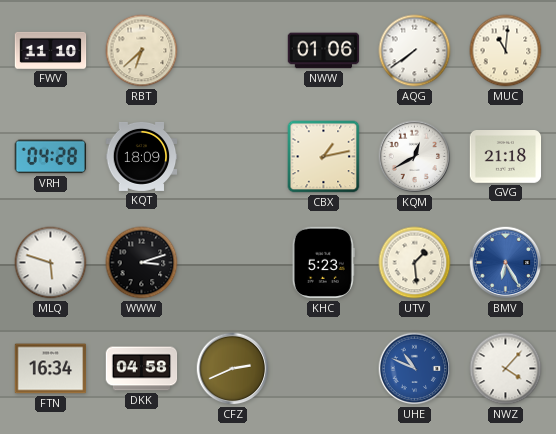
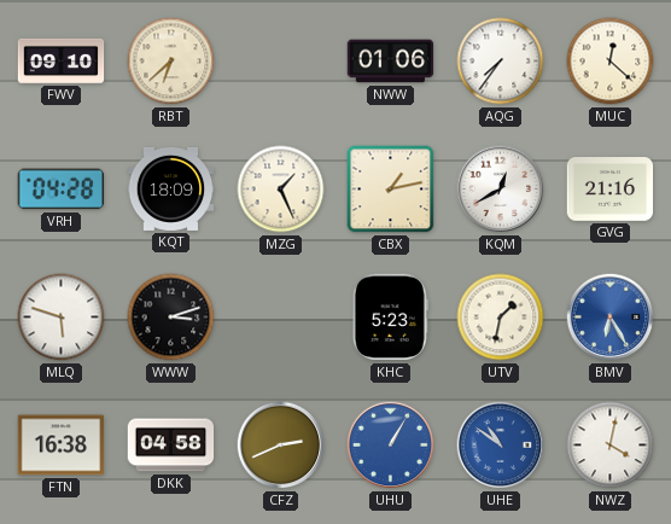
FWV: 11:10 -> 09:10 (62, 60)
AQG: 7:39 -> 7:36 (501, 62)
MUC: 11:01 -> 12:22 (611, 62)
MZG: none -> 1:26 (281, 190)
GVG: 21:18 -> 21:16 (611, 190)
UTV: 1:29 -> 1:32 (501, 318)
FTN: 16:34 -> 16:38 (62, 446)
UHU: none -> 1:05 (391, 446)
UHE: 10:49 -> 10:51 (501, 446)
NWZ: 4:07 -> 4:02 (611, 446)
